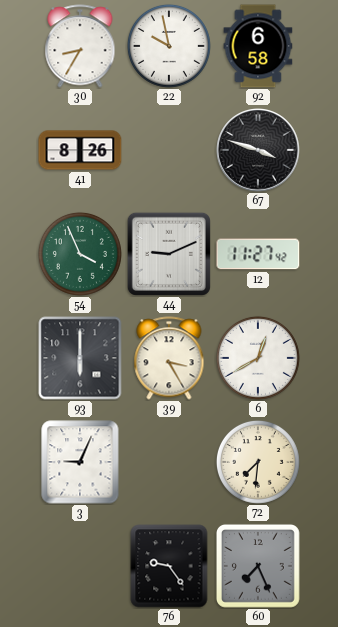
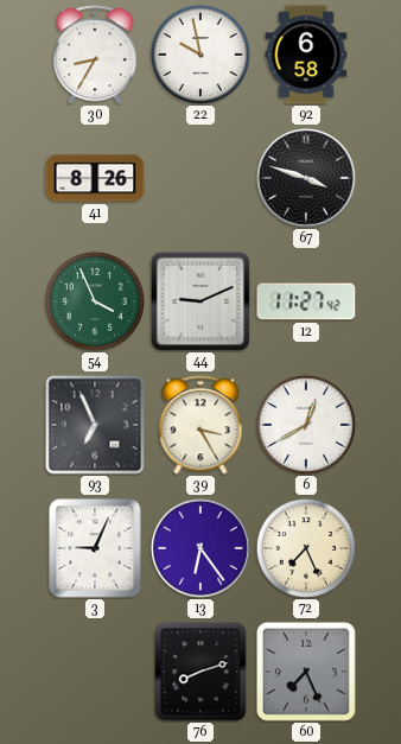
93: 6:00 -> 6:56 (95, 425)
13: none -> 6:24 (202, 549)
72: 7:31 -> 7:26 (306, 548)
76: 9:24 -> 8:12 (200, 672)
